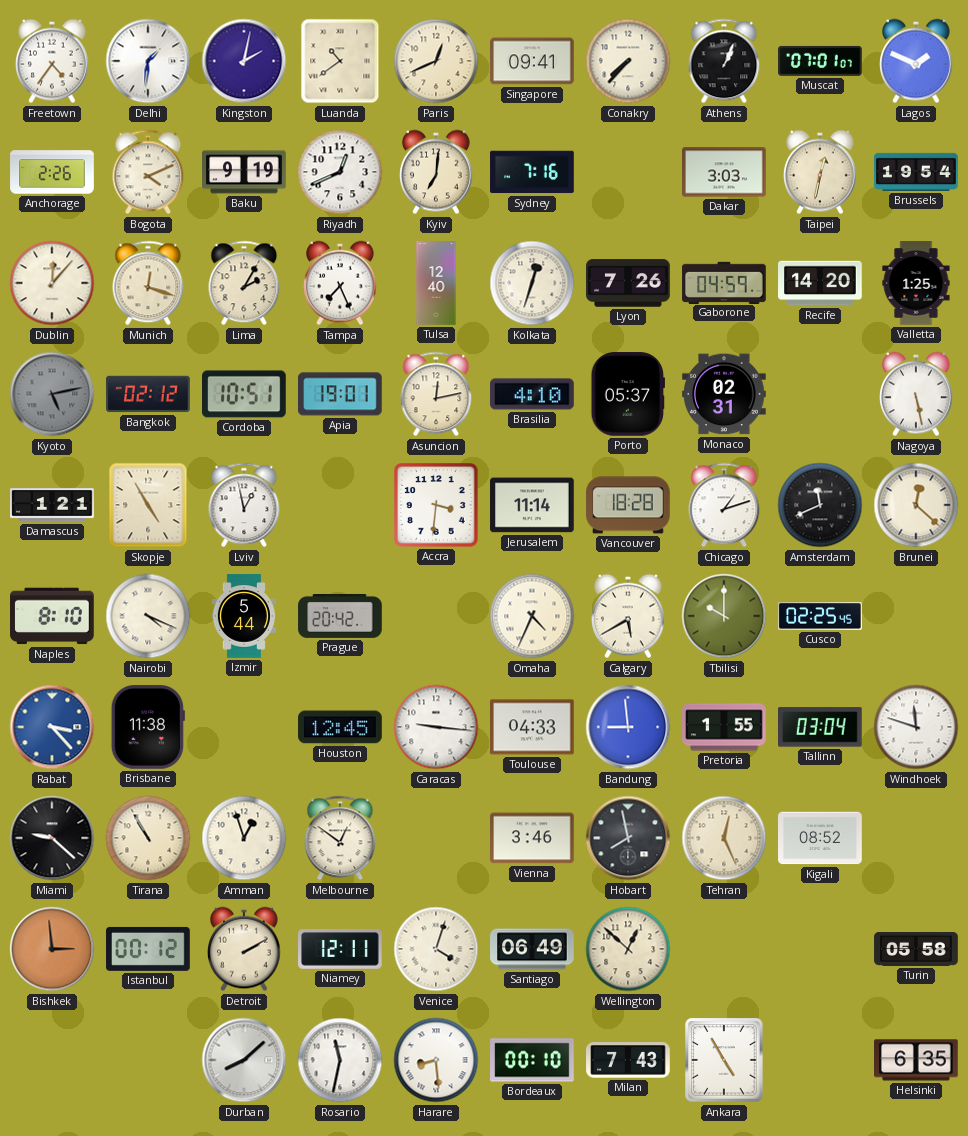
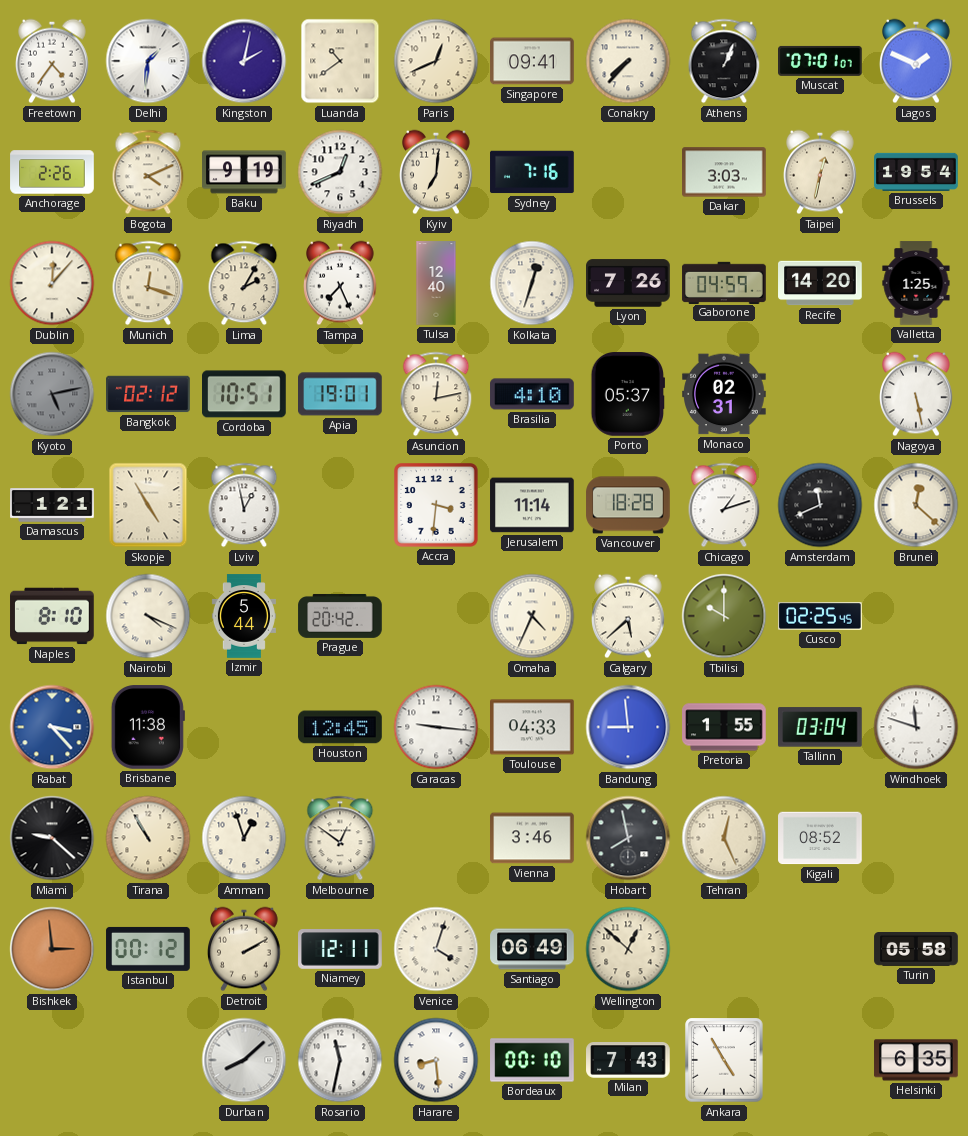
Calgary: 5:40 -> 5:38 (629, 616)
